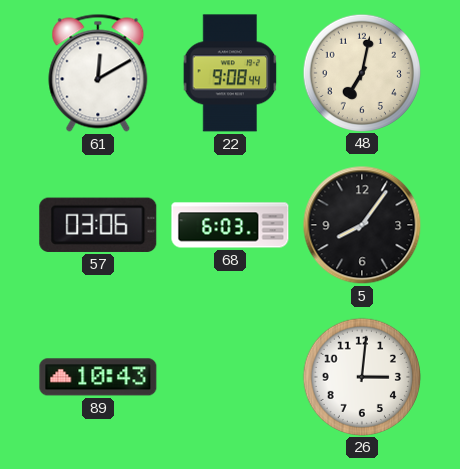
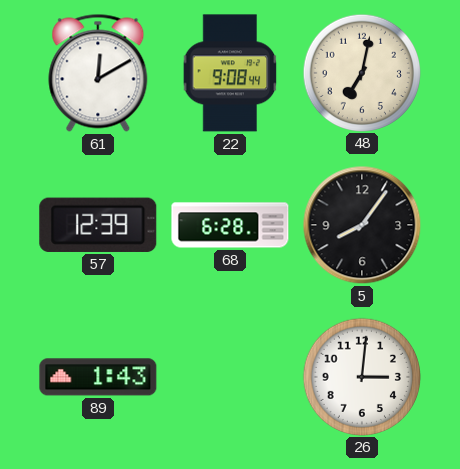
57: 03:06 -> 12:39 (98, 225)
68: 6:03 -> 6:28 (230, 225)
89: 10:43 -> 1:43 (98, 377)
